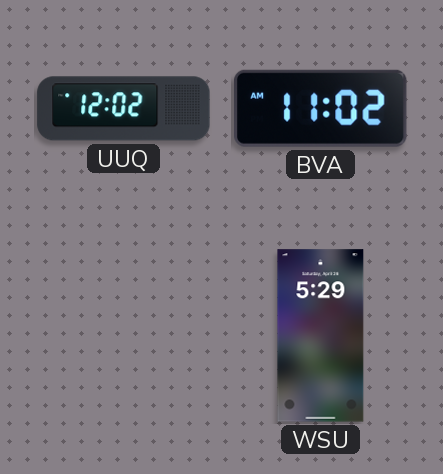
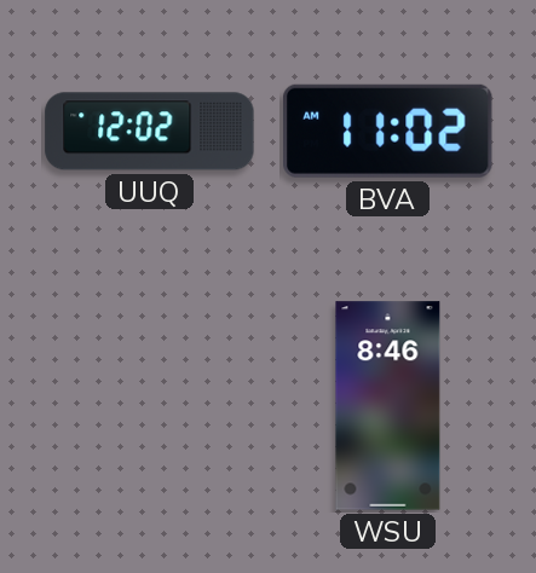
WSU: 5:29 -> 8:46 (388, 406)
